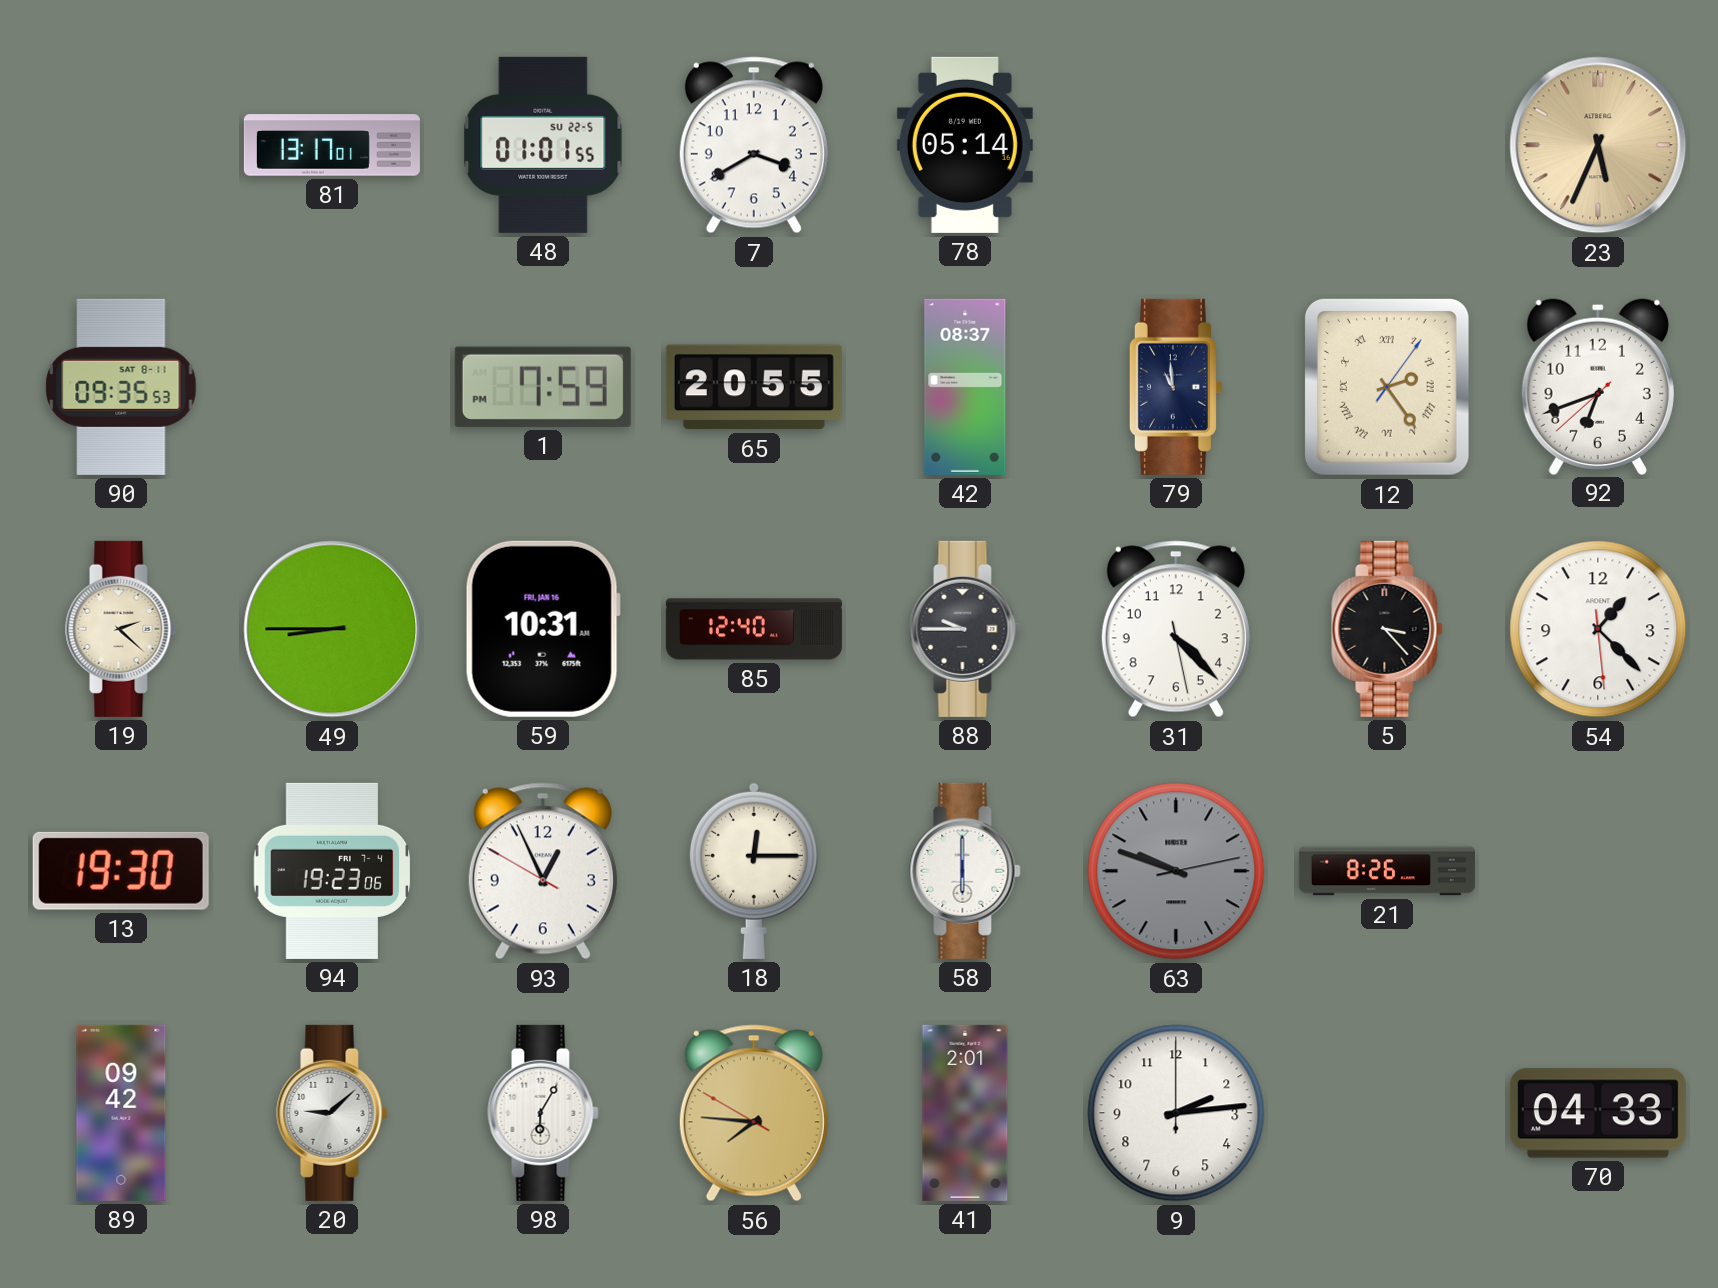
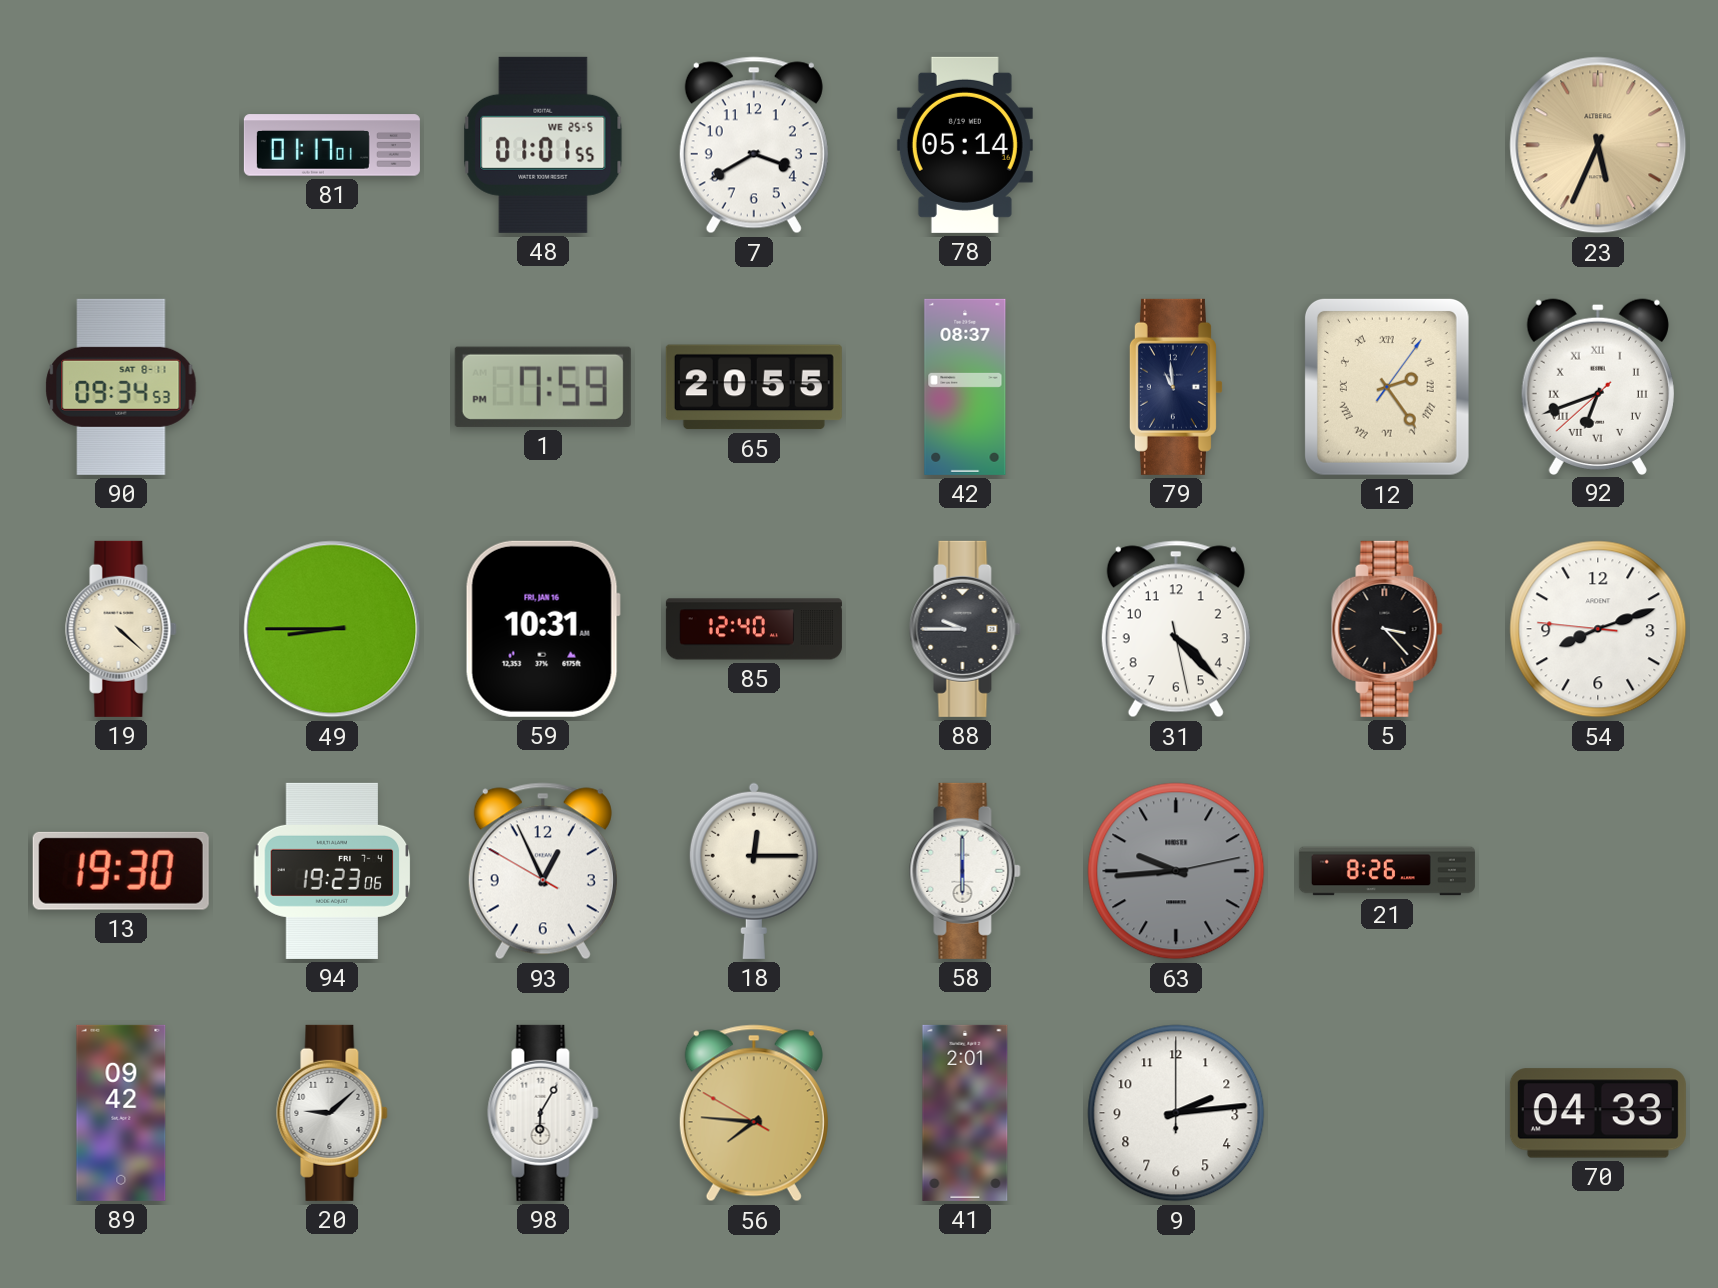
81: 13:17 -> 01:17 (332, 145)
48 date: SU 22-5 -> WE 25-5 (543, 145)
90: 09:35 -> 09:34 (121, 387)
92 numerals: Arabic -> Roman (1598, 386)
19: 2:22 -> 4:22 (121, 629)
54: 1:22 -> 8:11 (1598, 629)
63: 9:48 -> 9:44 (1176, 871)
